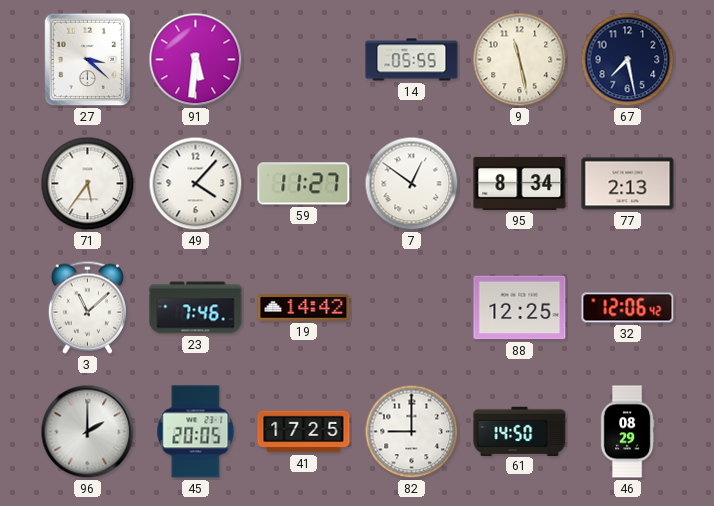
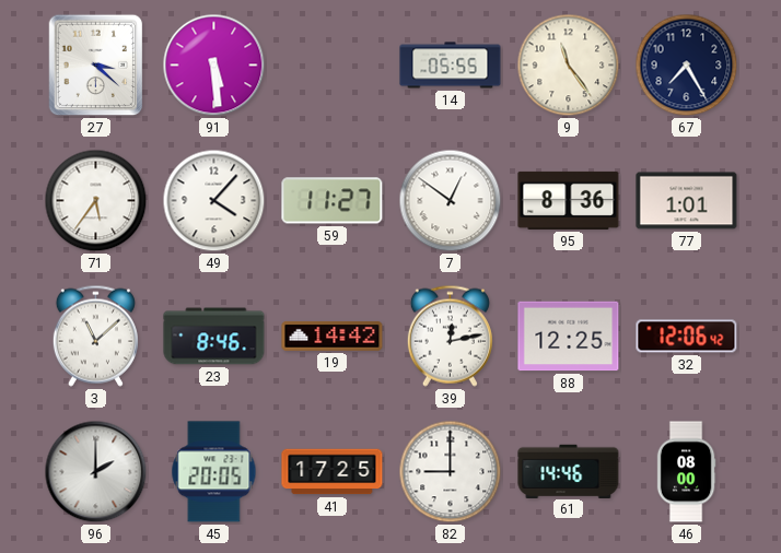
91: 5:31 -> 5:29 (214, 66)
9: 11:28 -> 11:24 (569, 66)
67: 7:28 -> 7:25 (687, 66)
95: 8:34 -> 8:36 (569, 200)
77: 2:13 -> 1:01 (687, 201)
23: 7:46 -> 8:46 (214, 337)
39: none -> 12:13 (450, 336)
61: 14:50 -> 14:46 (569, 471)
46: 08:29 -> 08:00 (686, 472)
